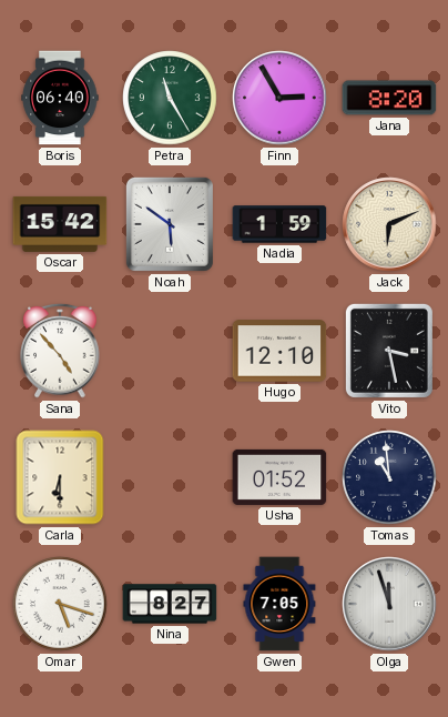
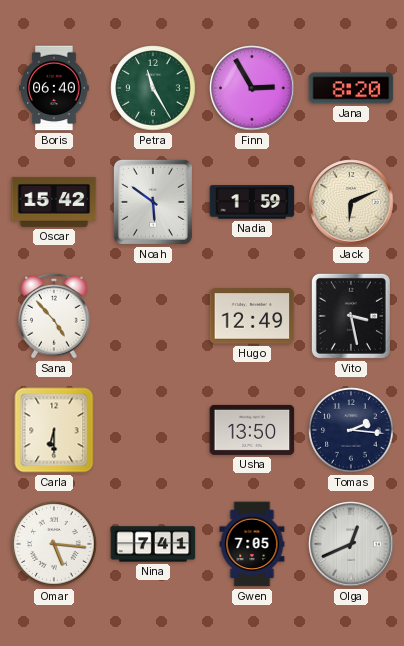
Hugo: 12:10 -> 12:49 (252, 316)
Usha: 01:52 -> 13:50 (252, 430)
Tomas: 10:59 -> 2:16 (351, 430)
Omar: 5:18 -> 5:16 (54, 544)
Nina: 8:27 -> 7:41 (153, 544)
Olga: 11:57 -> 12:41 (351, 544)
